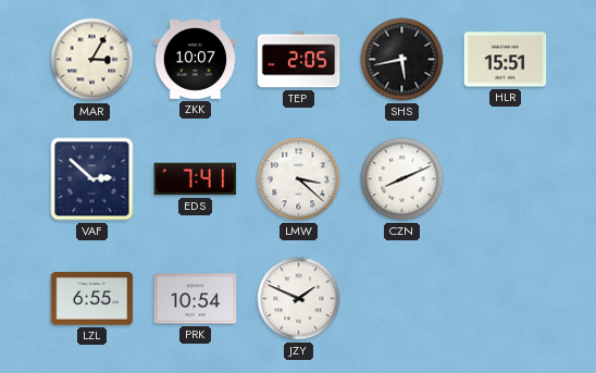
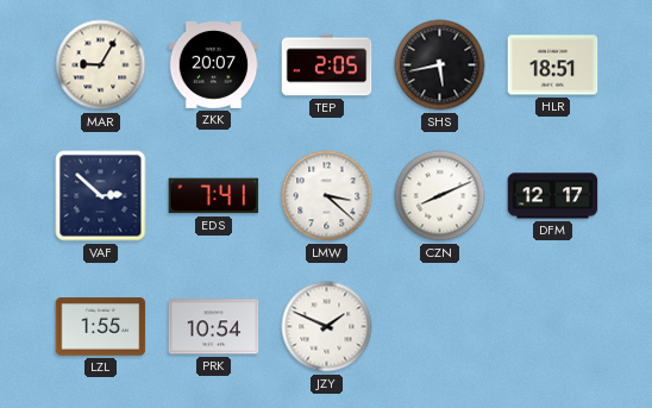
MAR: 3:05 -> 9:05 (101, 65)
ZKK: 10:07 -> 20:07 (214, 65)
HLR: 15:51 -> 18:51 (553, 65)
DFM: none -> 12:17 (553, 196)
LZL: 6:55 -> 1:55 (101, 327)
